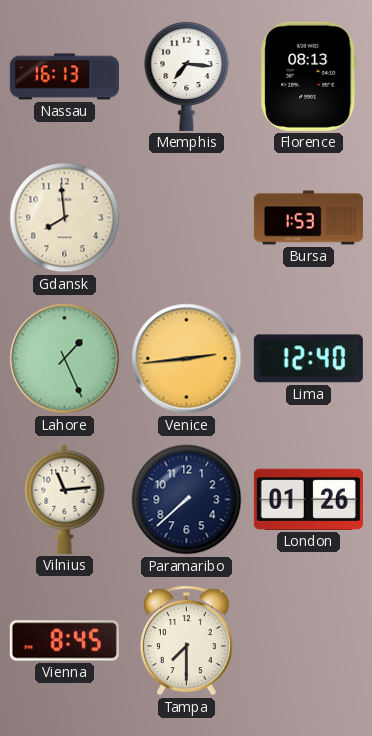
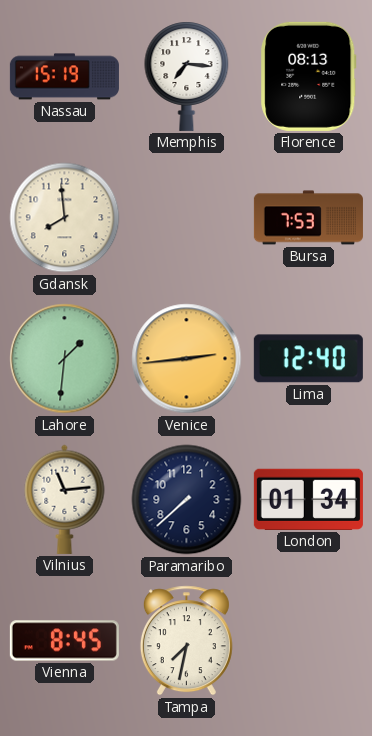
Nassau: 16:13 -> 15:19 (64, 77)
Bursa: 1:53 -> 7:53 (308, 218)
Lahore: 1:26 -> 1:31 (65, 359)
London: 01:26 -> 01:34 (308, 499)
Tampa: 7:30 -> 7:32 (186, 641)
